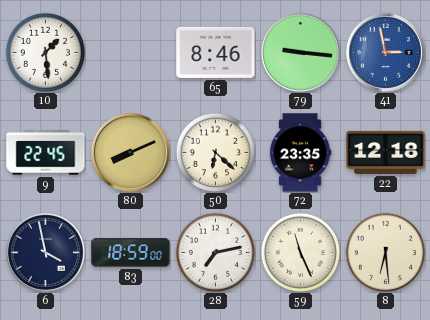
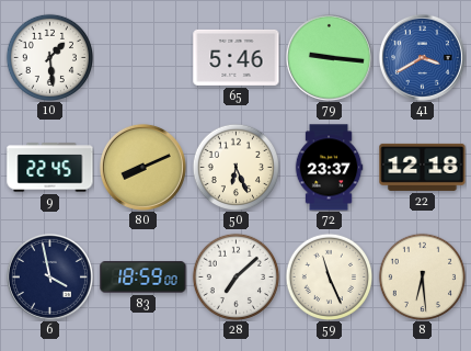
65: 8:46 -> 5:46 (237, 57)
41: 2:58 -> 3:40 (422, 57)
50: 6:22 -> 6:26 (235, 167)
72: 23:35 -> 23:37 (329, 168)
28: 7:13 -> 7:08 (235, 276)
